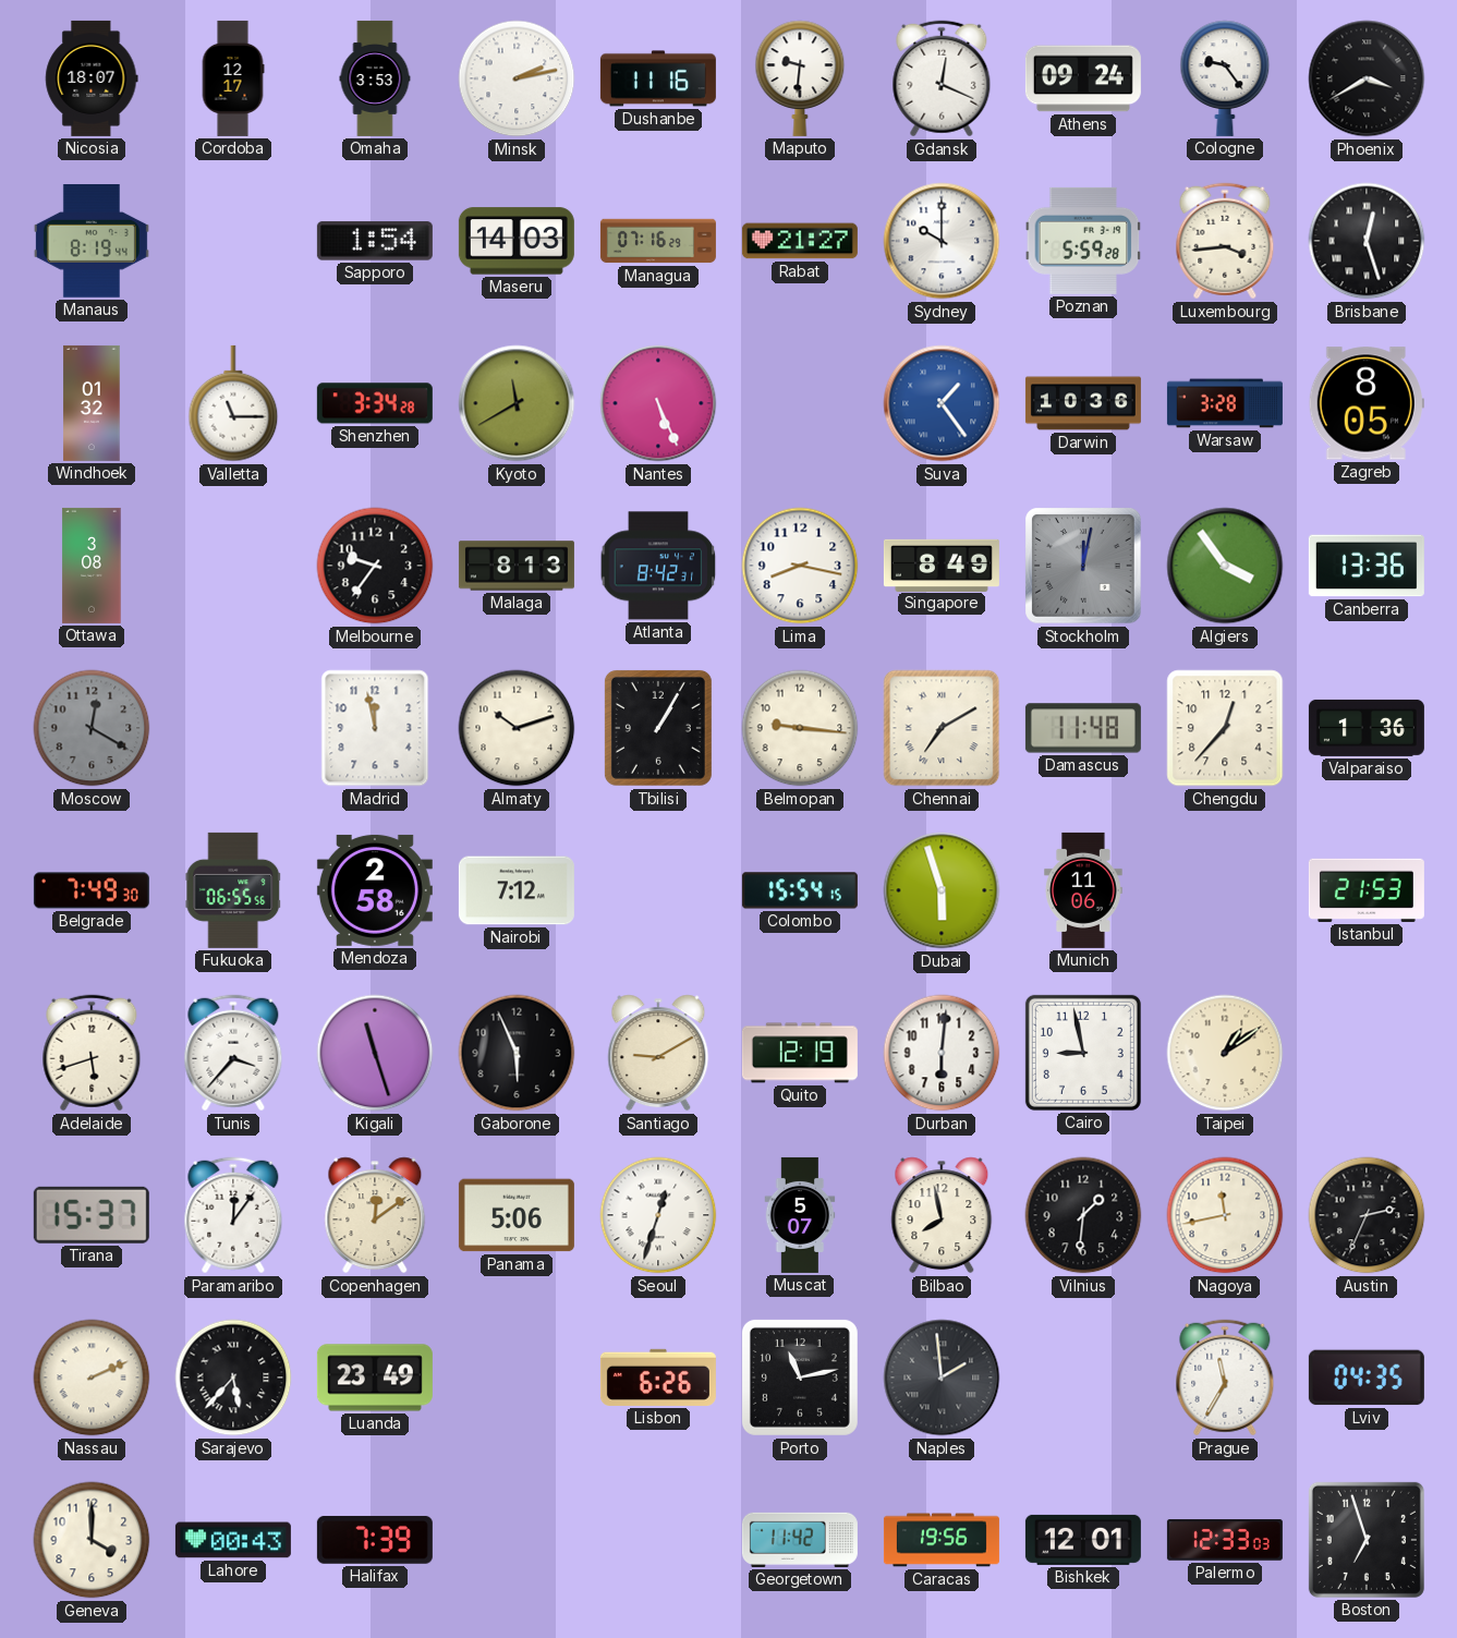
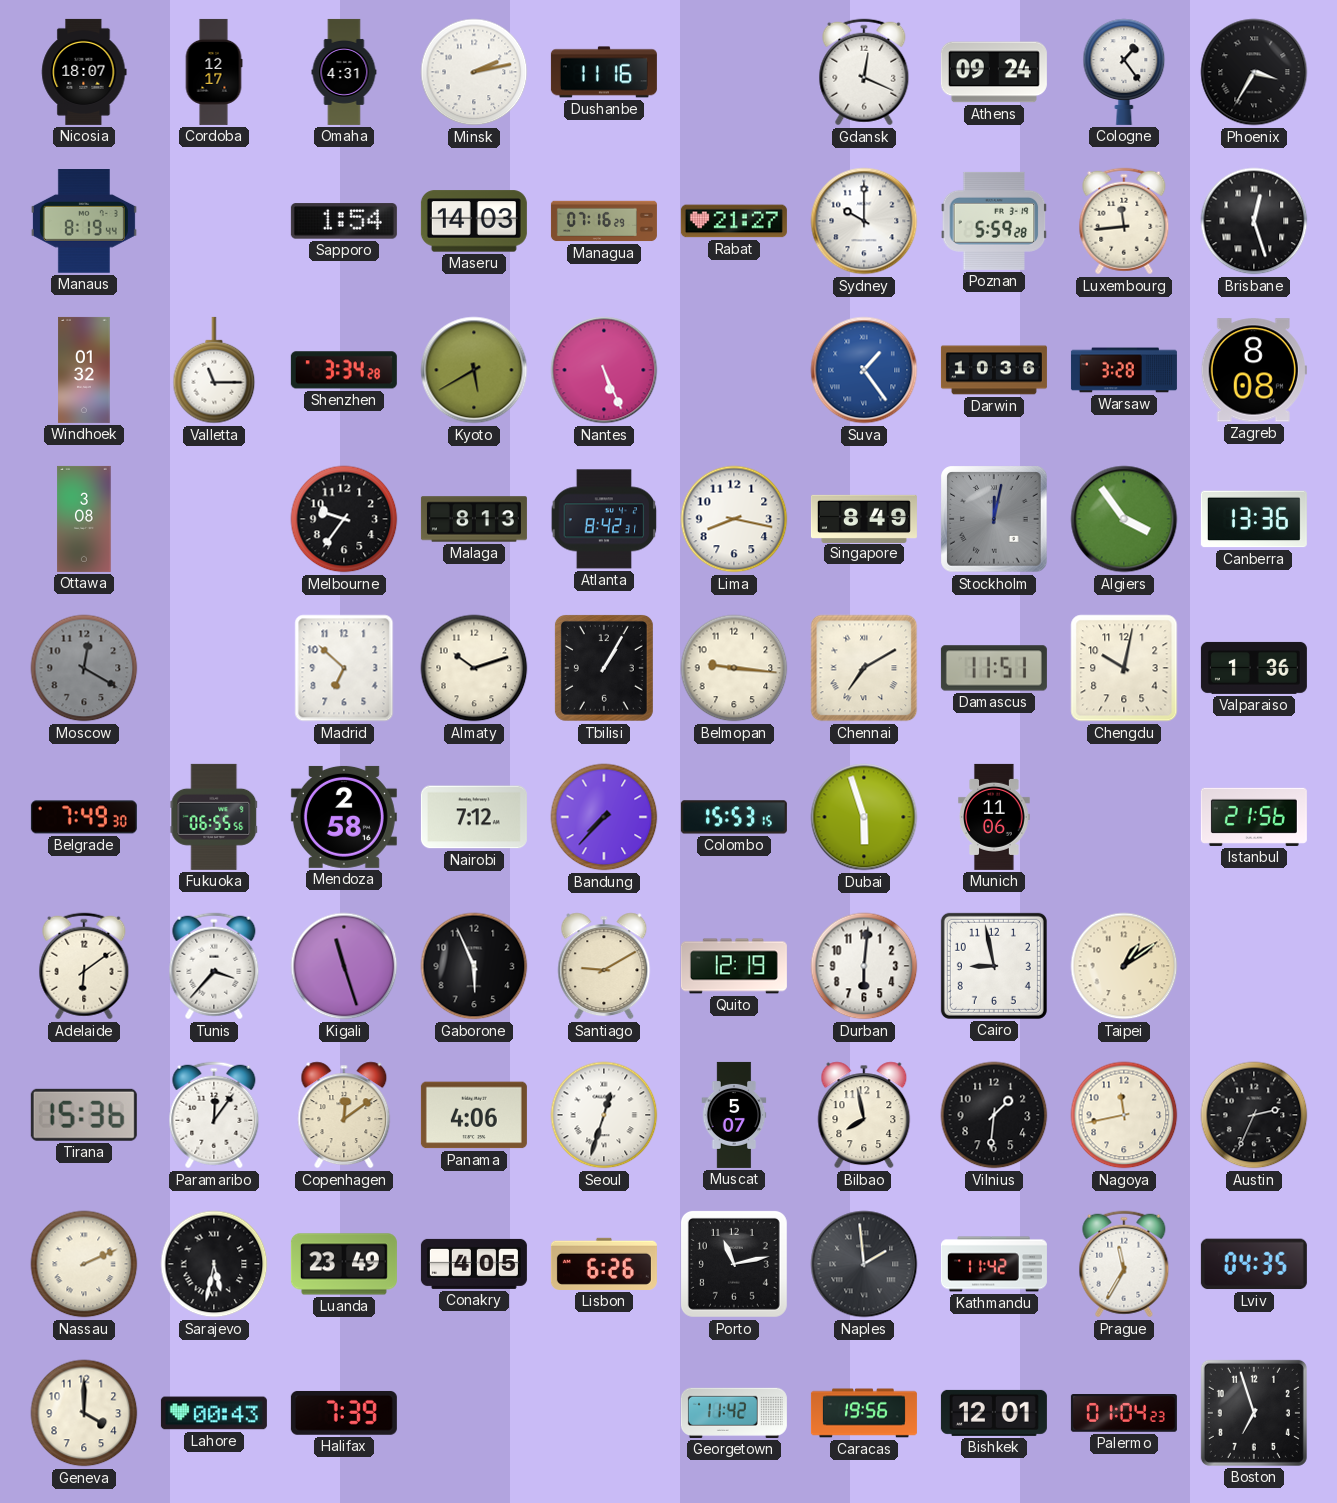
Omaha: 3:53 -> 4:31 (344, 72)
Maputo: 9:31 -> none (800, 78)
Cologne: 9:24 -> 1:24 (1124, 72)
Phoenix: 3:40 -> 3:35 (1254, 72)
Luxembourg: 3:44 -> 11:44 (1124, 221)
Kyoto: 11:40 -> 5:40 (474, 370)
Zagreb: 8:05 -> 8:08 (1254, 370)
Madrid: 11:58 -> 6:52 (344, 668)
Damascus: 11:48 -> 11:51 (994, 668)
Chengdu: 12:37 -> 10:02 (1124, 668)
Bandung: none -> 7:37 (604, 817)
Colombo: 15:54 -> 15:53 (734, 817)
Istanbul: 21:53 -> 21:56 (1254, 817)
Adelaide: 5:42 -> 6:09 (84, 966)
Tirana: 15:37 -> 15:36 (84, 1115)
Panama: 5:06 -> 4:06 (474, 1115)
Sarajevo: 5:37 -> 5:32 (214, 1264)
Conakry: none -> 4:05 (474, 1264)
Kathmandu: none -> 11:42 (994, 1264)
Palermo: 12:33 -> 01:04 (1124, 1414)
